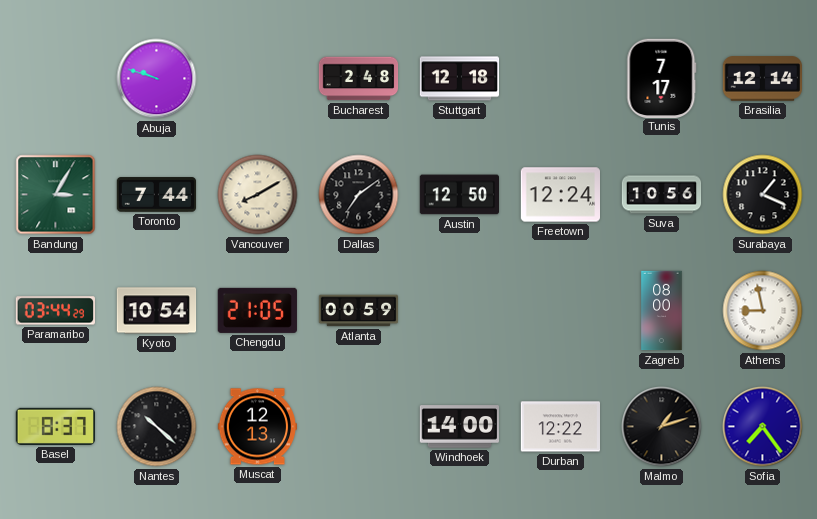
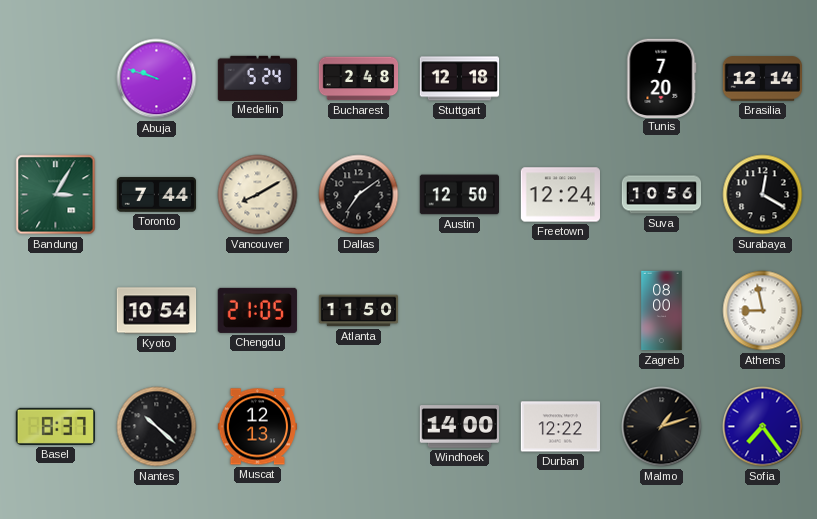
Medellin: none -> 5:24 (258, 78)
Tunis: 7:17 -> 7:20 (662, 78)
Surabaya: 1:19 -> 12:20 (763, 195)
Paramaribo: 03:44 -> none (55, 311)
Atlanta: 00:59 -> 11:50 (359, 311)
